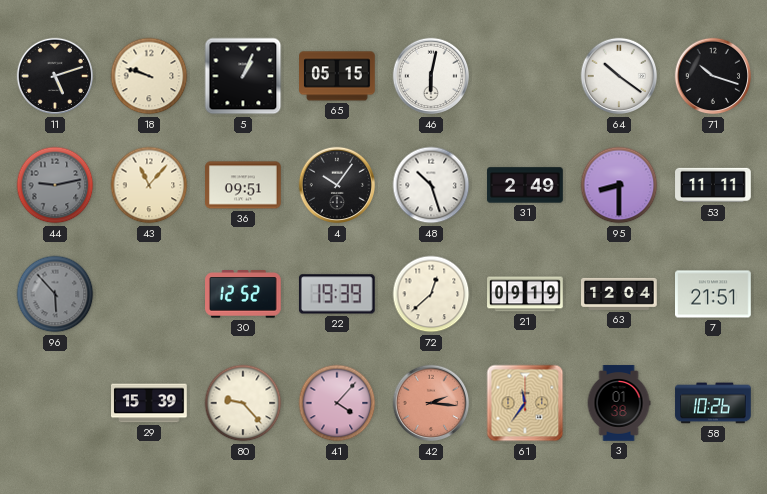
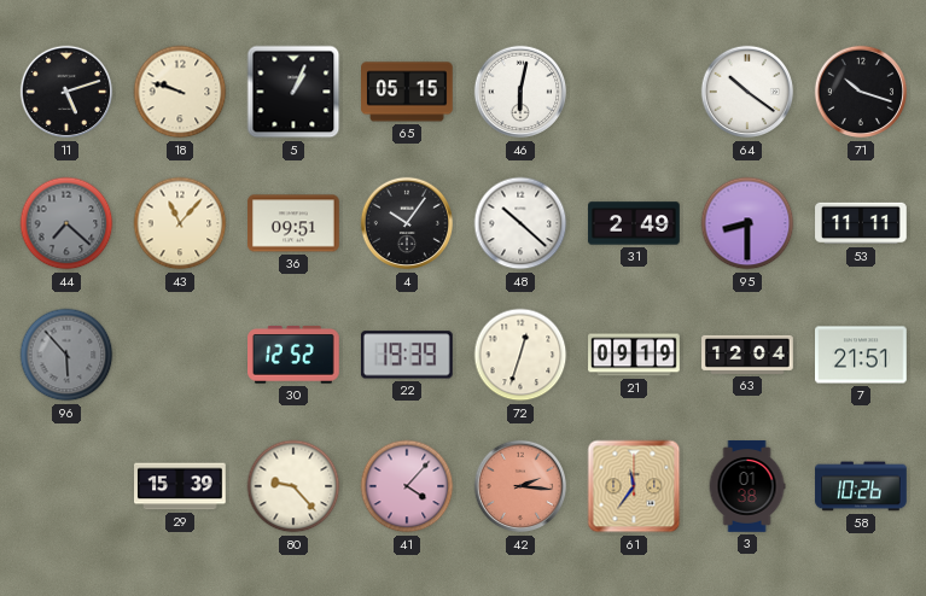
44: 9:13 -> 7:22 (66, 223)
48: 10:27 -> 10:22 (520, 223)
72: 12:38 -> 12:33 (520, 355)
